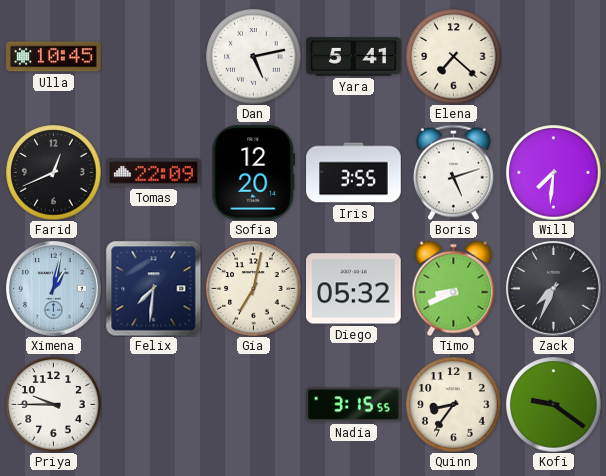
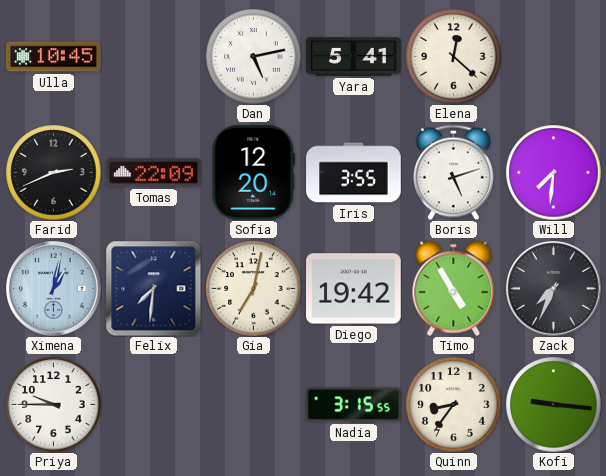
Elena: 7:22 -> 12:22 (453, 56)
Farid: 12:41 -> 2:41 (53, 172)
Diego: 05:32 -> 19:42 (354, 289)
Timo: 8:41 -> 4:55 (454, 288)
Kofi: 9:21 -> 9:16 (553, 404)
